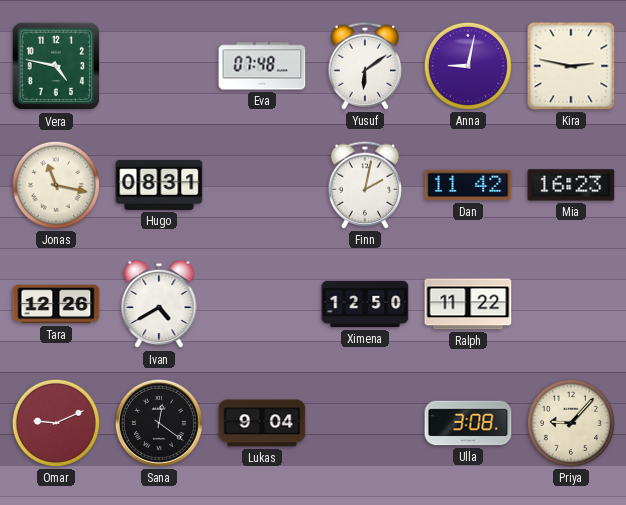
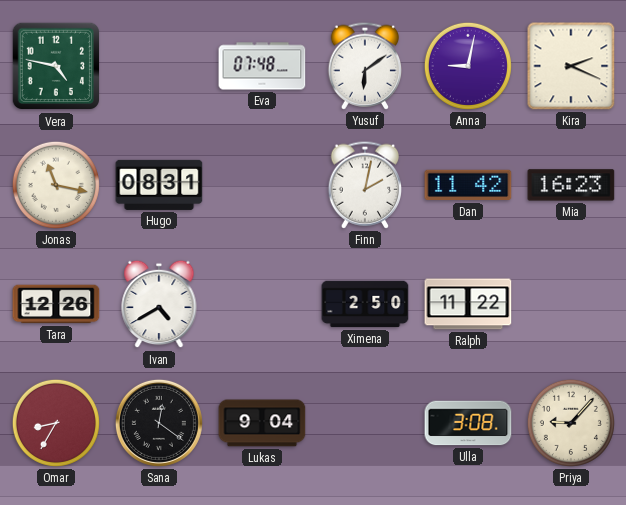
Kira: 2:47 -> 2:19 (571, 66)
Ximena: 12:50 -> 2:50 (365, 304)
Omar: 9:11 -> 8:35 (56, 423)
